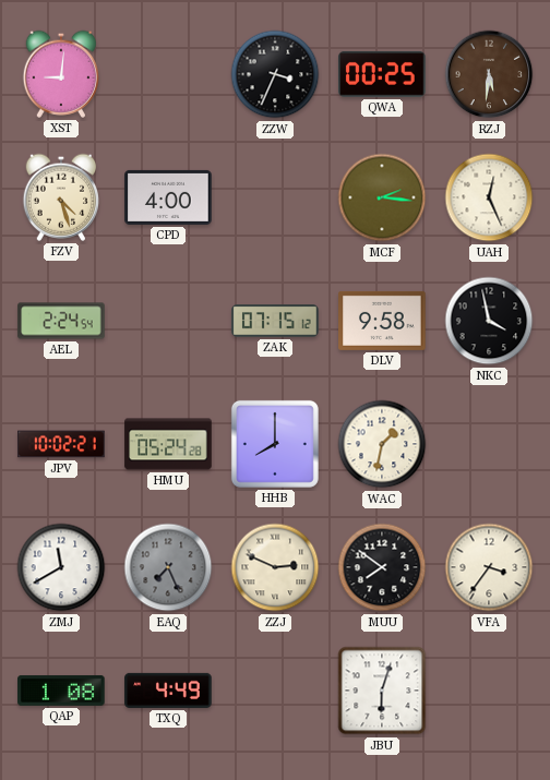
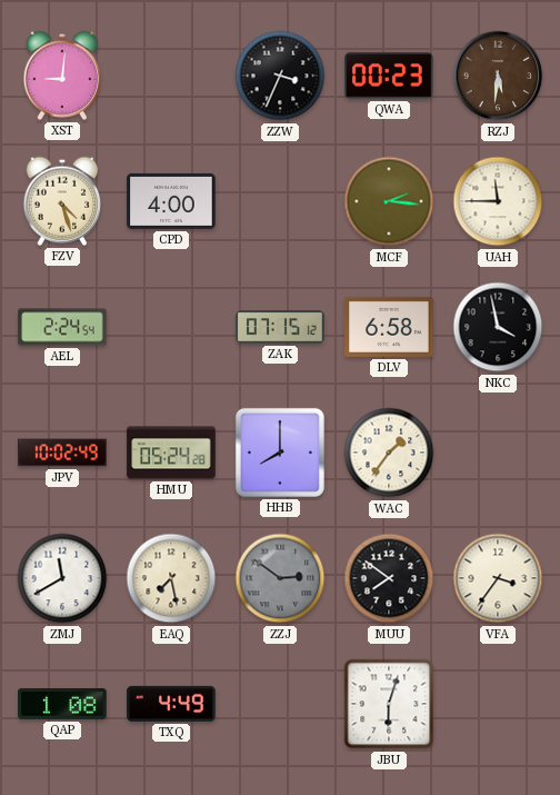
QWA: 00:25 -> 00:23 (389, 76)
UAH: 12:26 -> 11:45 (498, 201)
DLV: 9:58 -> 6:58 (389, 327)
JPV: 10:02:21 -> 10:02:49 (62, 453)
WAC: 1:32 -> 1:36 (389, 453)
EAQ: 7:26 -> 7:28 (171, 578)
EAQ dial: grey -> cream (171, 578)
ZZJ: 2:49 -> 2:51 (280, 578)
ZZJ dial: cream -> grey (280, 578)
